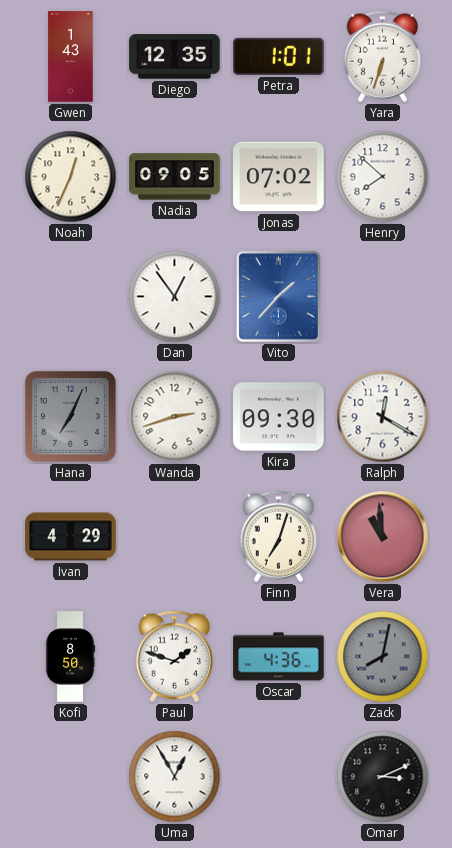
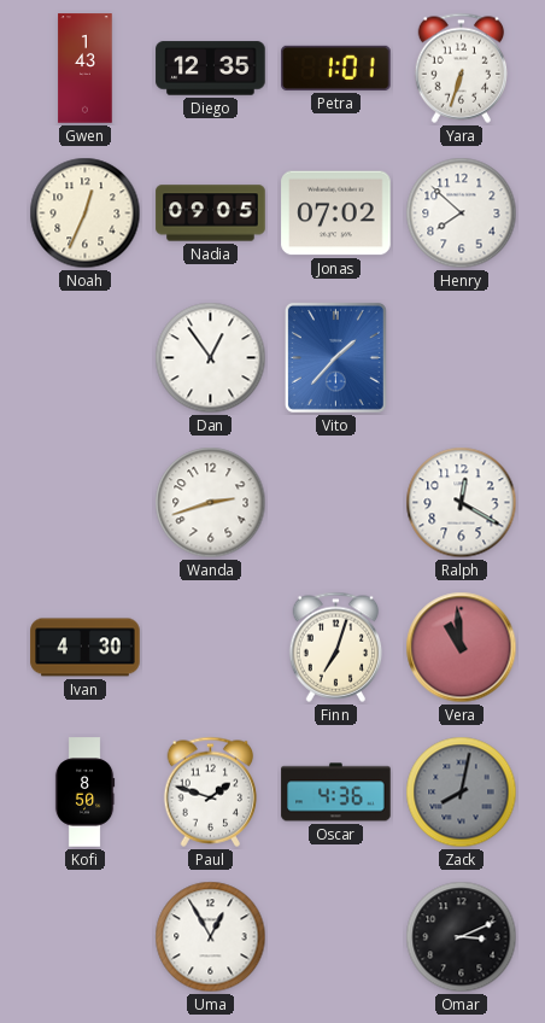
Hana: 7:04 -> none (70, 416)
Kira: 09:30 -> none (279, 417)
Ivan: 4:29 -> 4:30 (86, 648)
